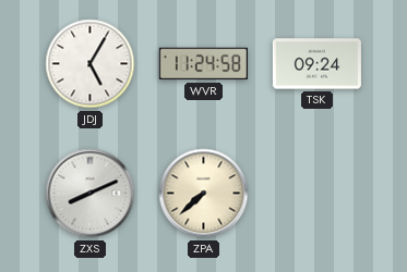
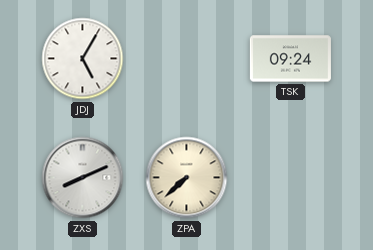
WVR: 11:24 -> none (203, 64)
